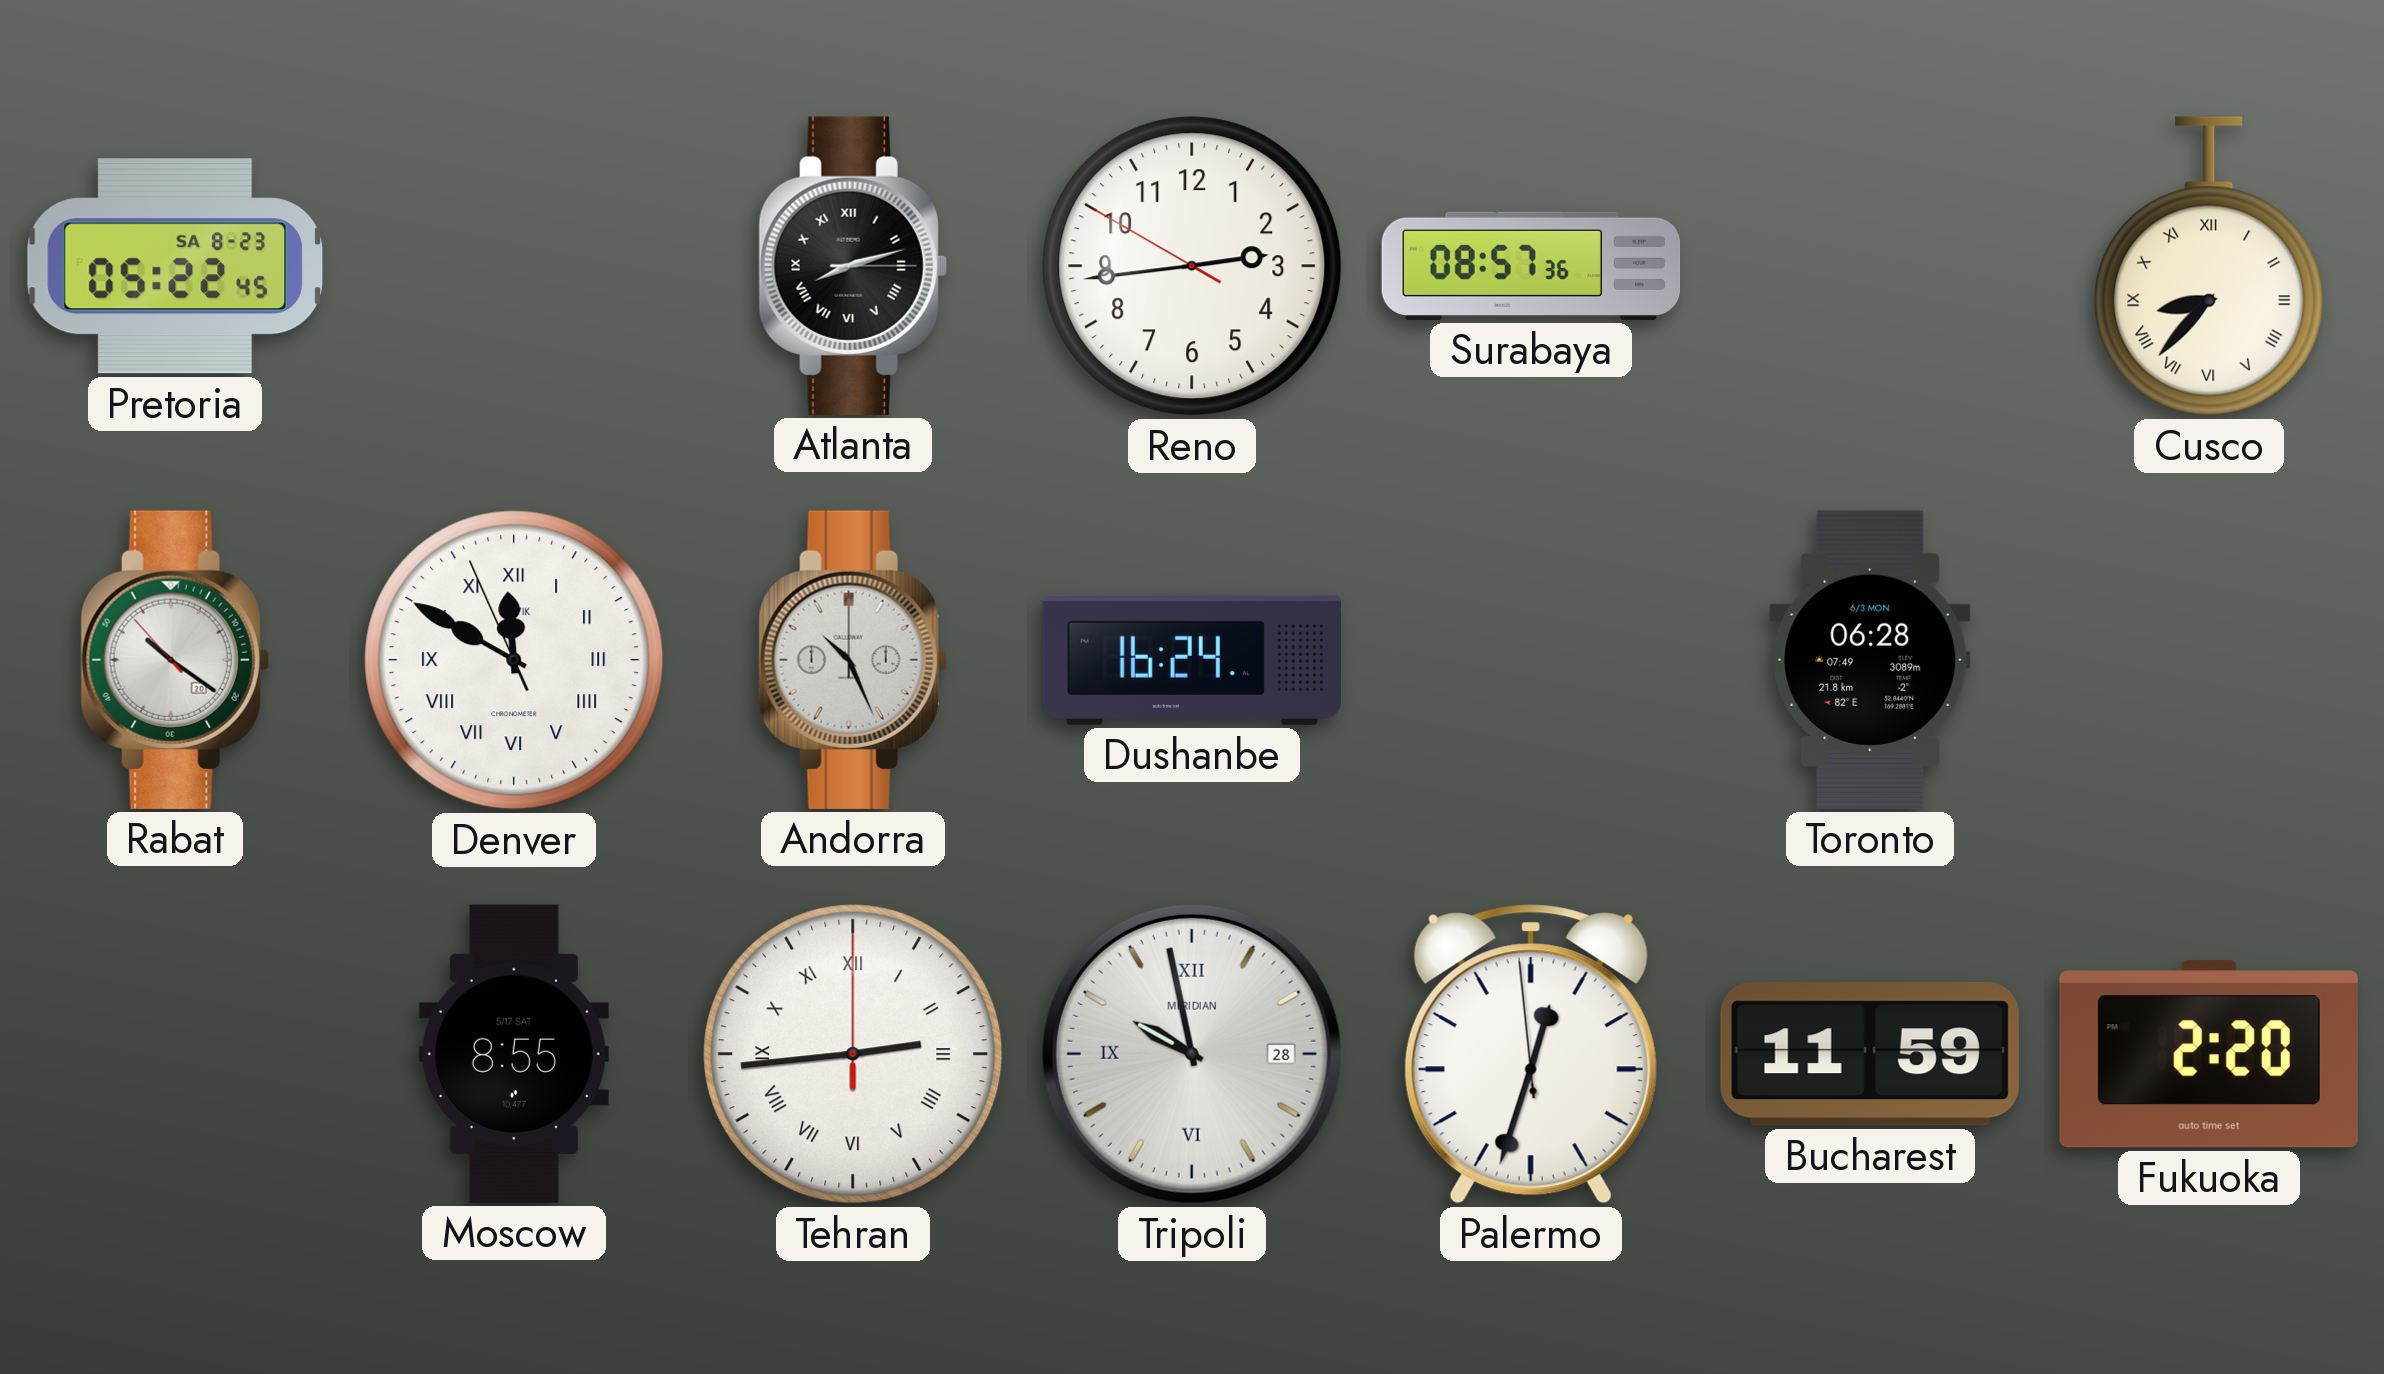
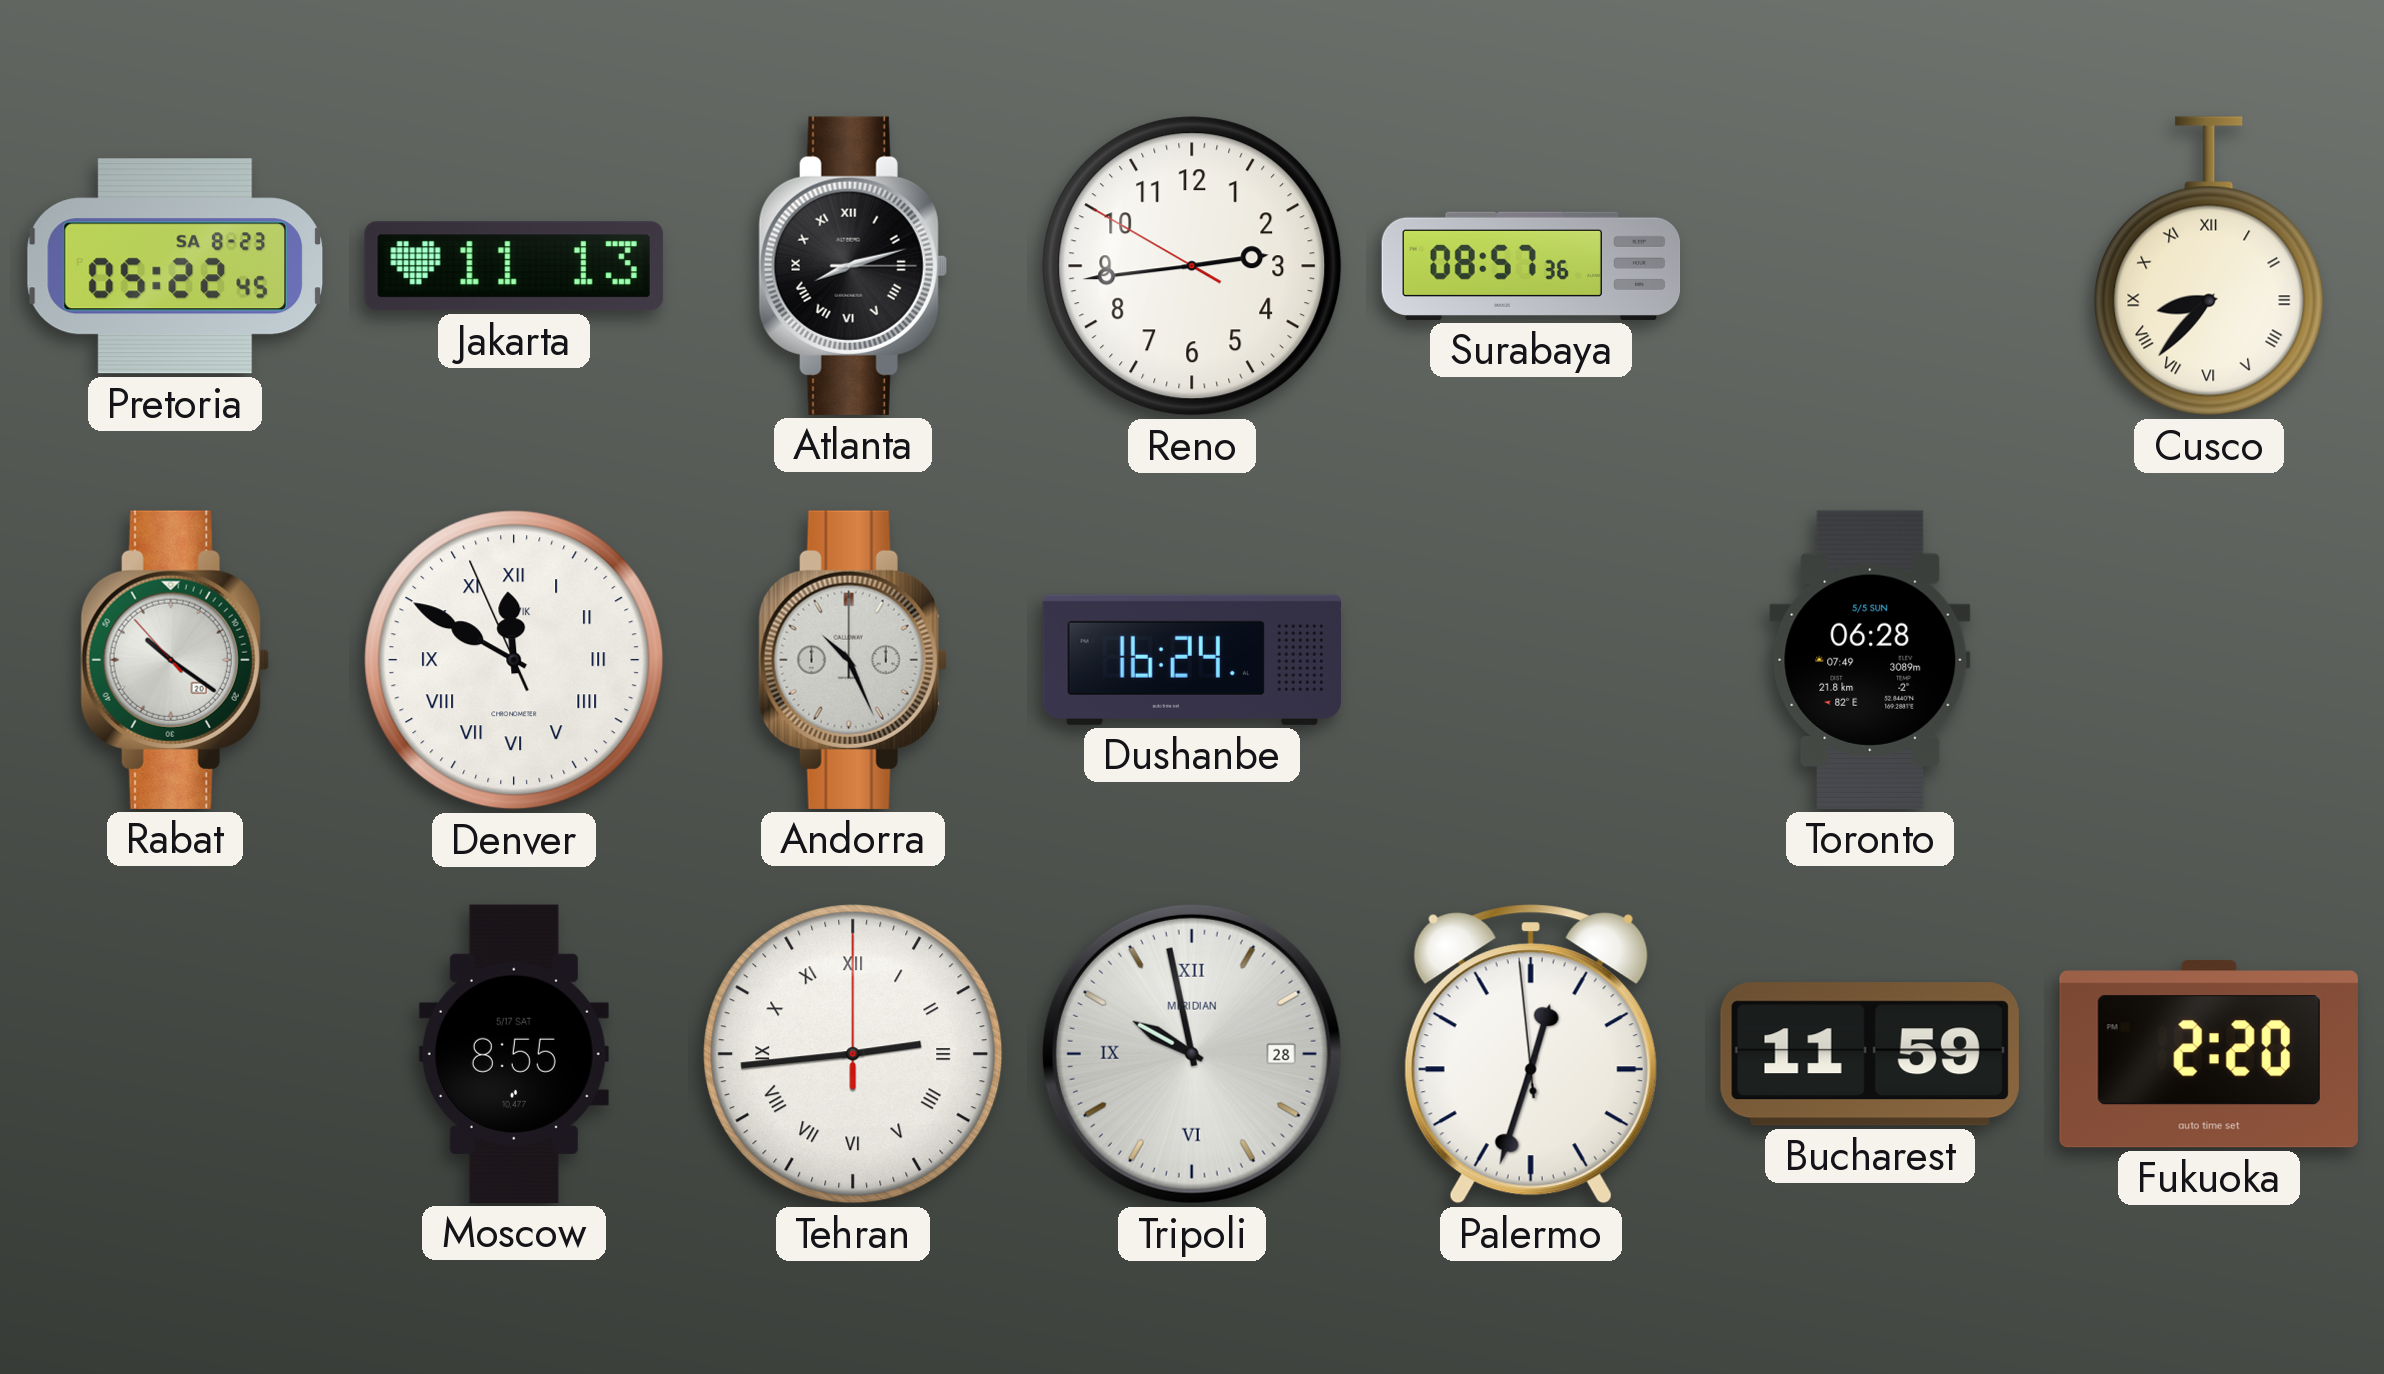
Jakarta: none -> 11:13 (514, 266)
Toronto date: 6/3 MON -> 5/5 SUN (1870, 660)
